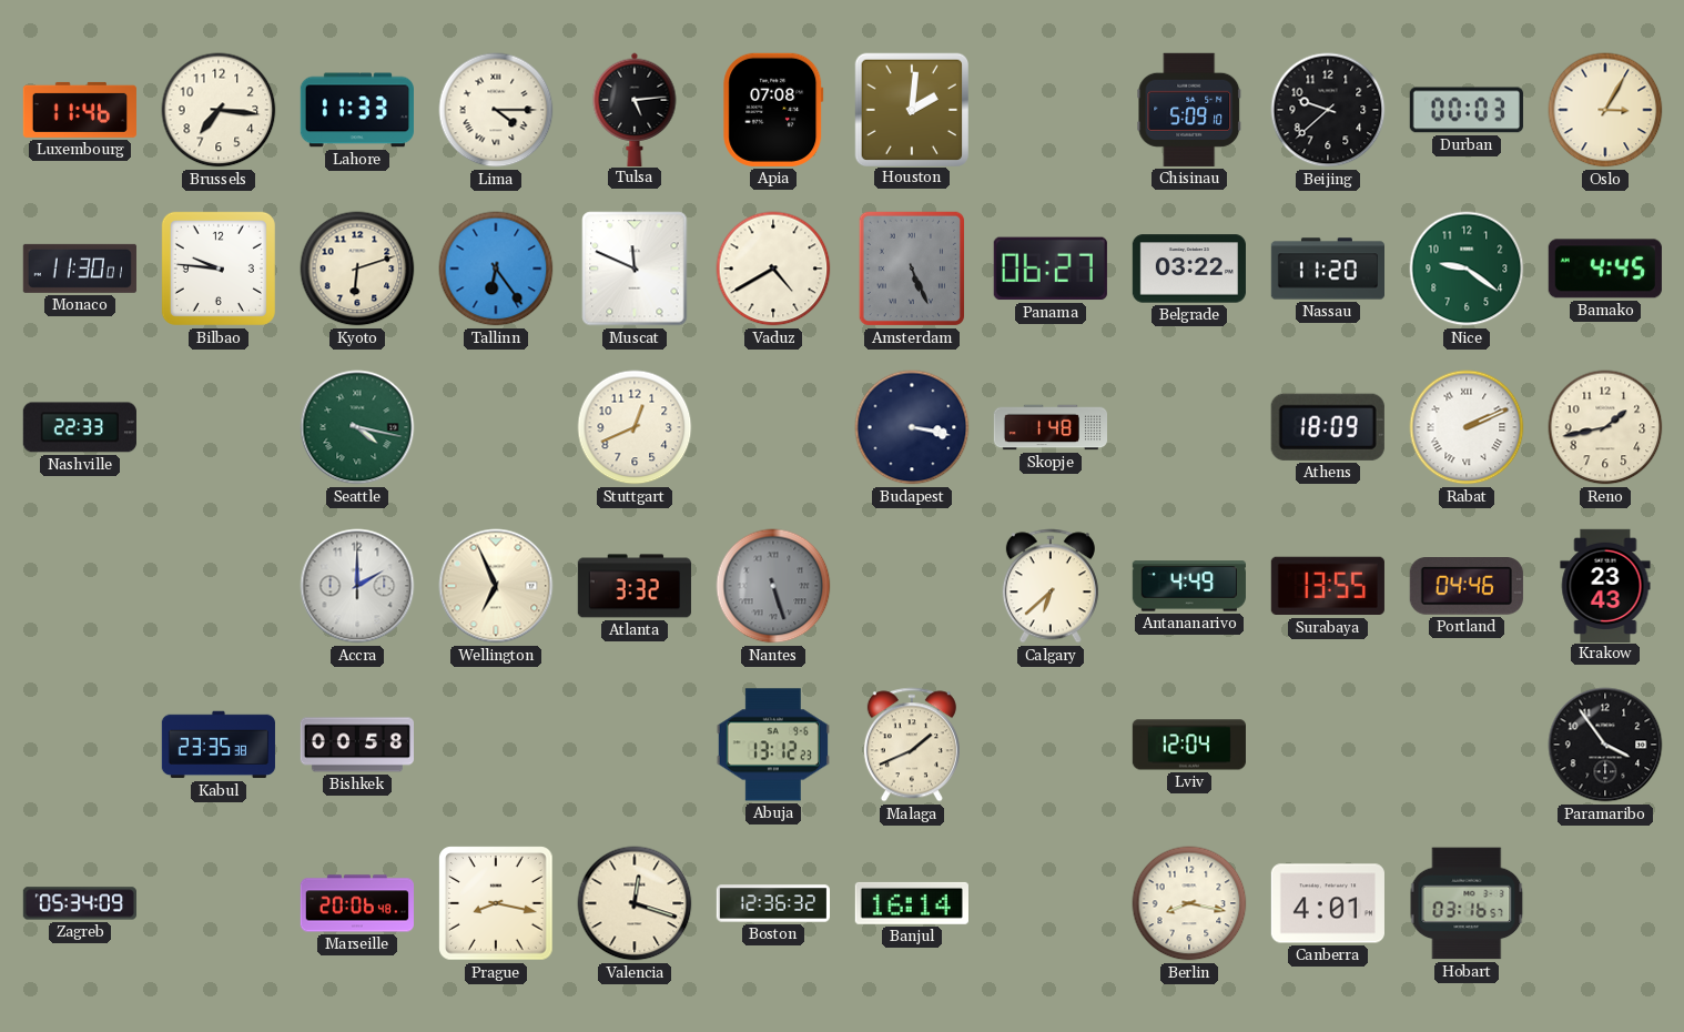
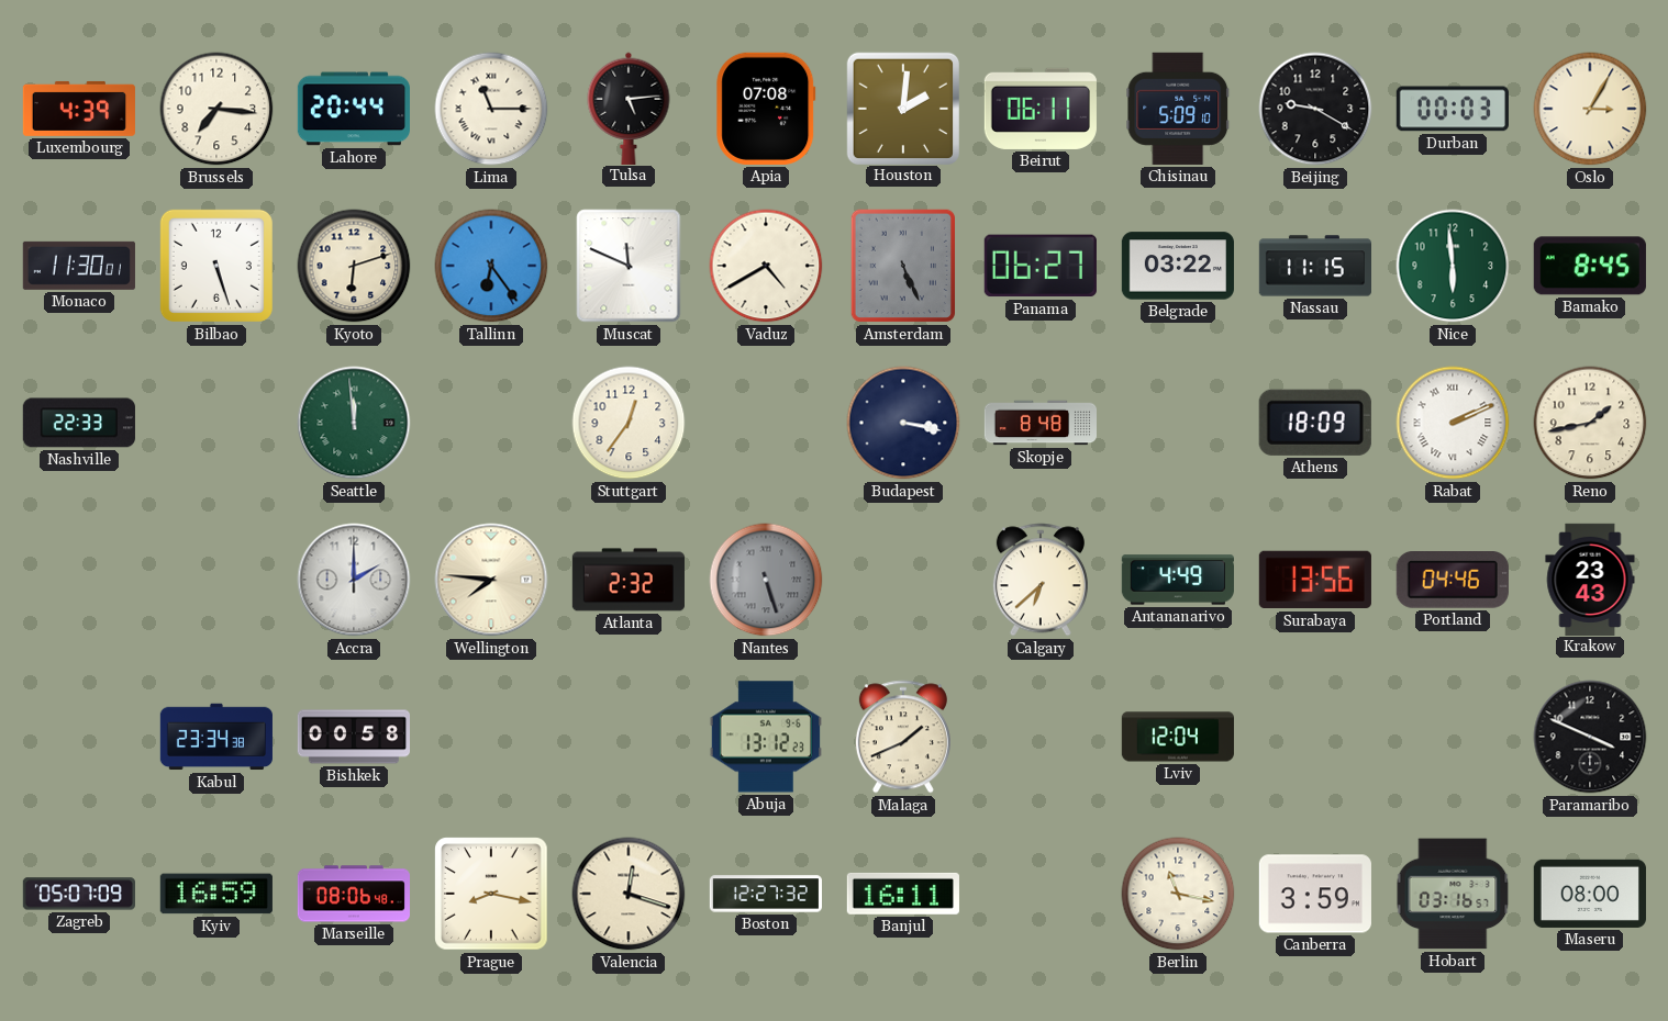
Luxembourg: 11:46 -> 4:39 (79, 109)
Lahore: 11:33 -> 20:44 (354, 109)
Lima: 4:15 -> 11:15 (491, 109)
Beirut: none -> 06:11 (1041, 109)
Beijing: 9:38 -> 9:20 (1315, 109)
Bilbao: 9:46 -> 5:27 (216, 266)
Nassau: 11:20 -> 11:15 (1314, 266)
Nice: 9:21 -> 5:59 (1453, 266)
Bamako: 4:45 -> 8:45 (1590, 266)
Seattle: 4:17 -> 11:59 (354, 423)
Stuttgart: 12:41 -> 12:36 (629, 423)
Skopje: 1:48 -> 8:48 (1039, 423)
Wellington: 6:56 -> 7:46 (491, 580)
Atlanta: 3:32 -> 2:32 (629, 580)
Surabaya: 13:55 -> 13:56 (1315, 580)
Kabul: 23:35 -> 23:34 (216, 737)
Paramaribo: 3:54 -> 3:49 (1590, 737)
Zagreb: 05:34 -> 05:07 (78, 894)
Kyiv: none -> 16:59 (216, 894)
Marseille: 20:06 -> 08:06 (354, 894)
Boston: 12:36 -> 12:27 (765, 894)
Banjul: 16:14 -> 16:11 (903, 894)
Berlin: 8:17 -> 11:17 (1178, 894)
Canberra: 4:01 -> 3:59 (1315, 894)
Maseru: none -> 08:00 (1590, 894)
